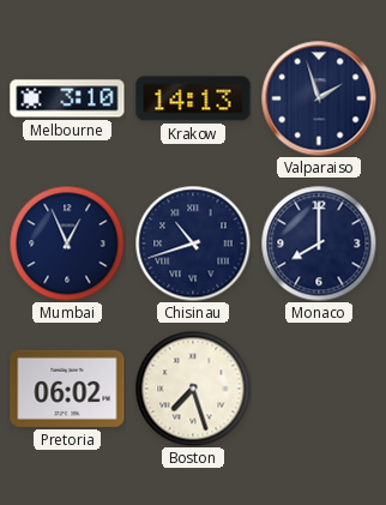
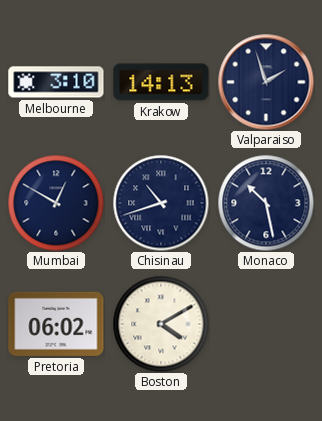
Mumbai: 12:56 -> 12:50 (56, 203)
Monaco: 8:00 -> 10:28 (266, 203)
Boston: 7:27 -> 4:10 (161, 324)
